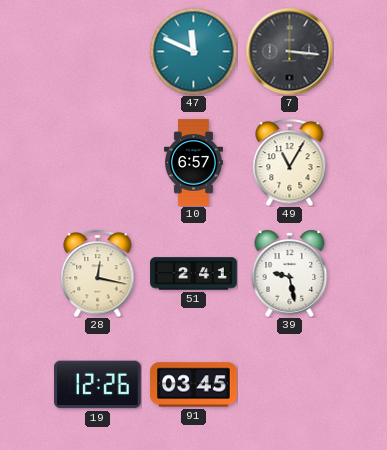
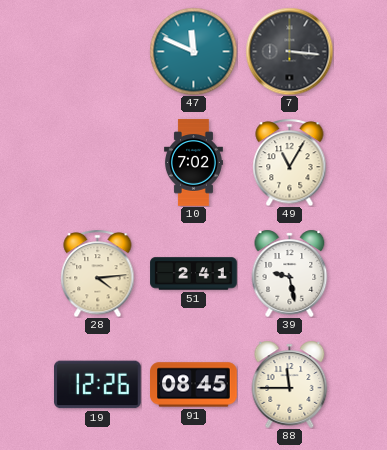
10: 6:57 -> 7:02 (193, 163)
28: 12:17 -> 4:14 (98, 273)
91: 03:45 -> 08:45 (194, 385)
88: none -> 11:45 (290, 384)
